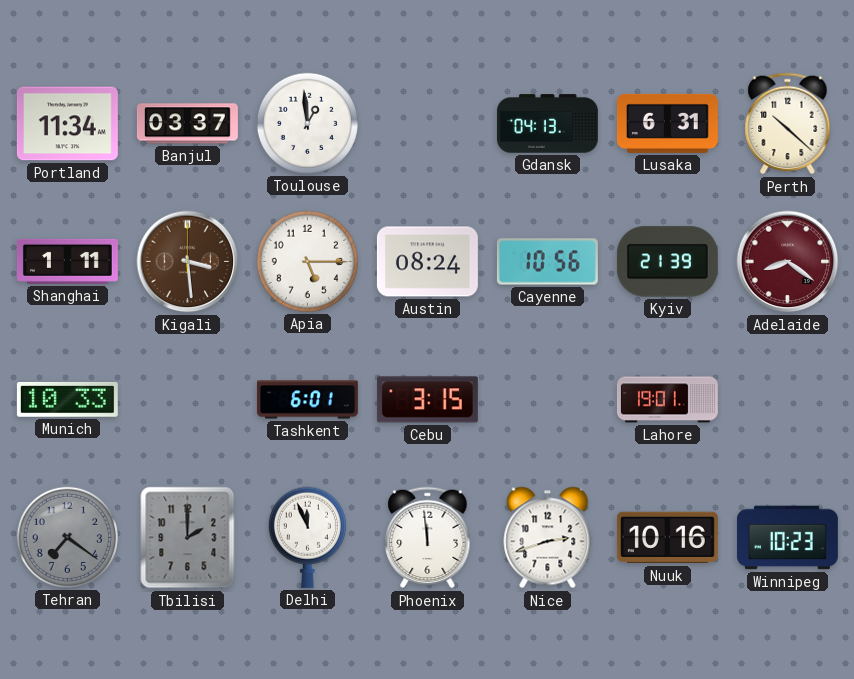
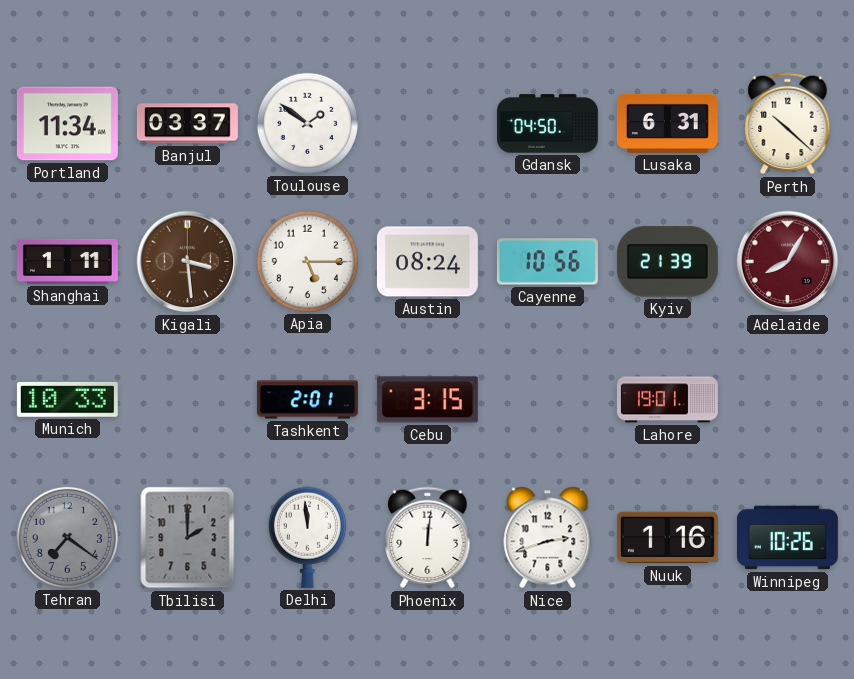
Toulouse: 12:59 -> 1:51 (307, 123)
Gdansk: 04:13 -> 04:50 (547, 124)
Adelaide: 8:21 -> 8:05 (788, 262)
Tashkent: 6:01 -> 2:01 (307, 400)
Delhi: 11:56 -> 11:59 (307, 537)
Phoenix: 11:59 -> 12:01 (428, 538)
Nuuk: 10:16 -> 1:16 (667, 538)
Winnipeg: 10:23 -> 10:26 (787, 538)
